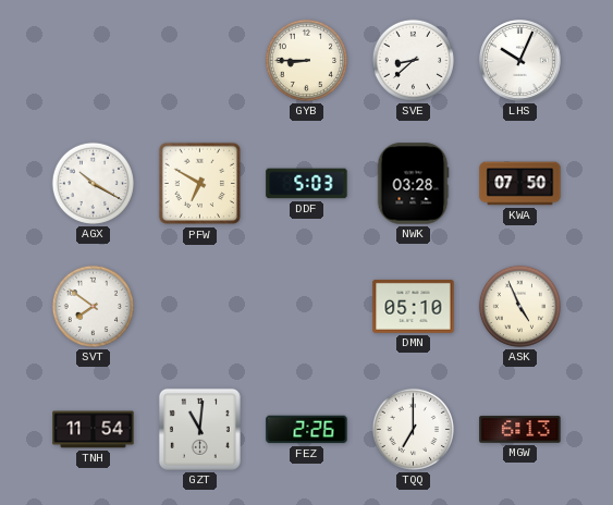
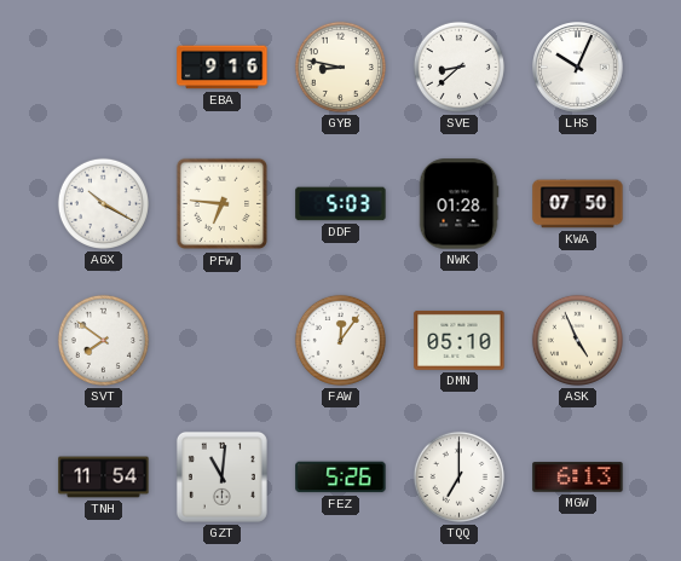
EBA: none -> 9:16 (223, 68)
GYB: 8:45 -> 8:47 (340, 66)
PFW: 6:50 -> 6:46 (223, 204)
NWK: 03:28 -> 01:28 (458, 204)
FAW: none -> 12:06 (340, 340)
FEZ: 2:26 -> 5:26 (341, 478)
